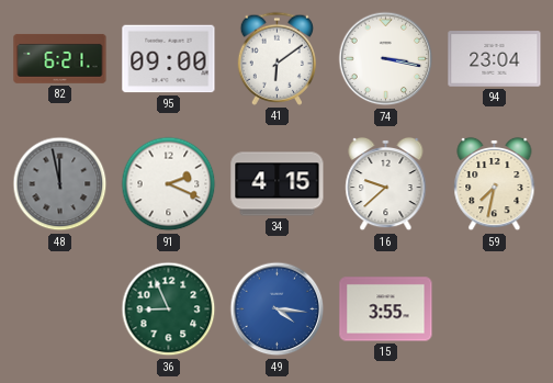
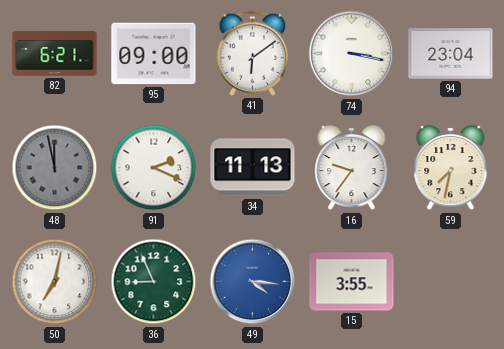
34: 4:15 -> 11:13 (253, 168)
16: 9:38 -> 9:36 (352, 168)
50: none -> 7:02 (55, 282)
